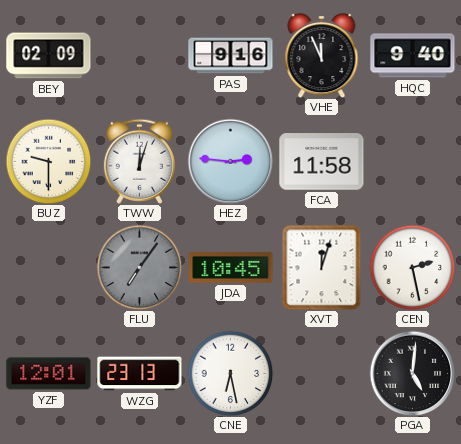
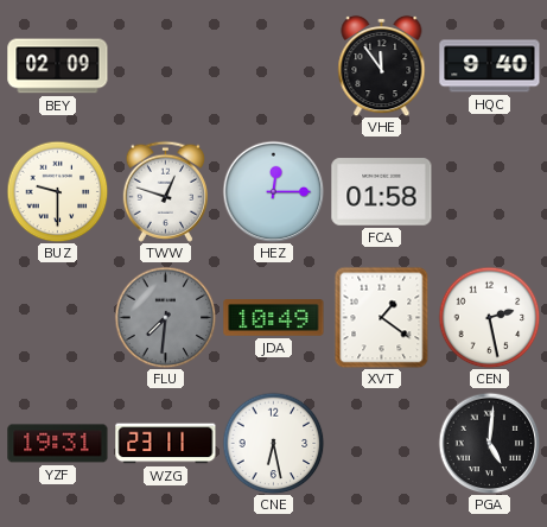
PAS: 9:16 -> none (231, 56)
VHE: 11:56 -> 11:54 (382, 65)
TWW: 12:03 -> 12:48 (165, 191)
HEZ: 2:46 -> 12:15 (273, 191)
FCA: 11:58 -> 01:58 (382, 192)
FLU: 7:06 -> 7:31 (165, 317)
JDA: 10:45 -> 10:49 (274, 318)
XVT: 12:03 -> 1:21 (382, 317)
YZF: 12:01 -> 19:31 (58, 444)
WZG: 23:13 -> 23:11 (166, 444)
